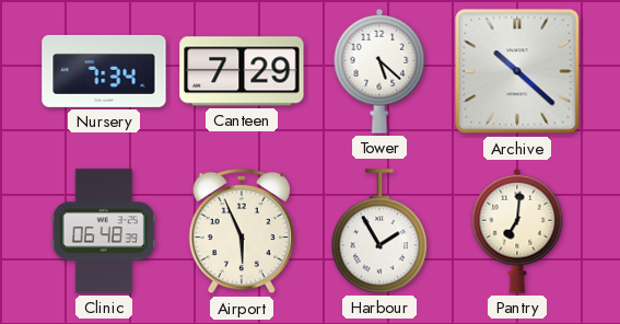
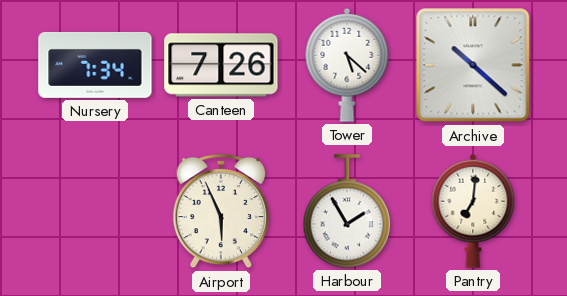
Canteen: 7:29 -> 7:26 (221, 65)
Clinic: 06:48 -> none (104, 231)
